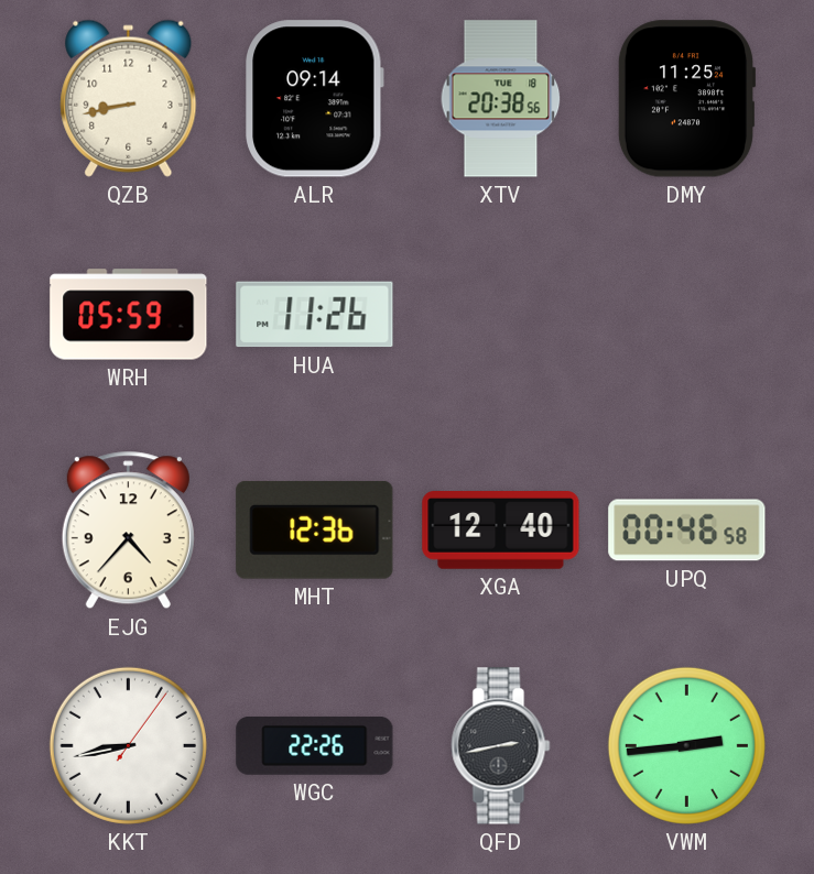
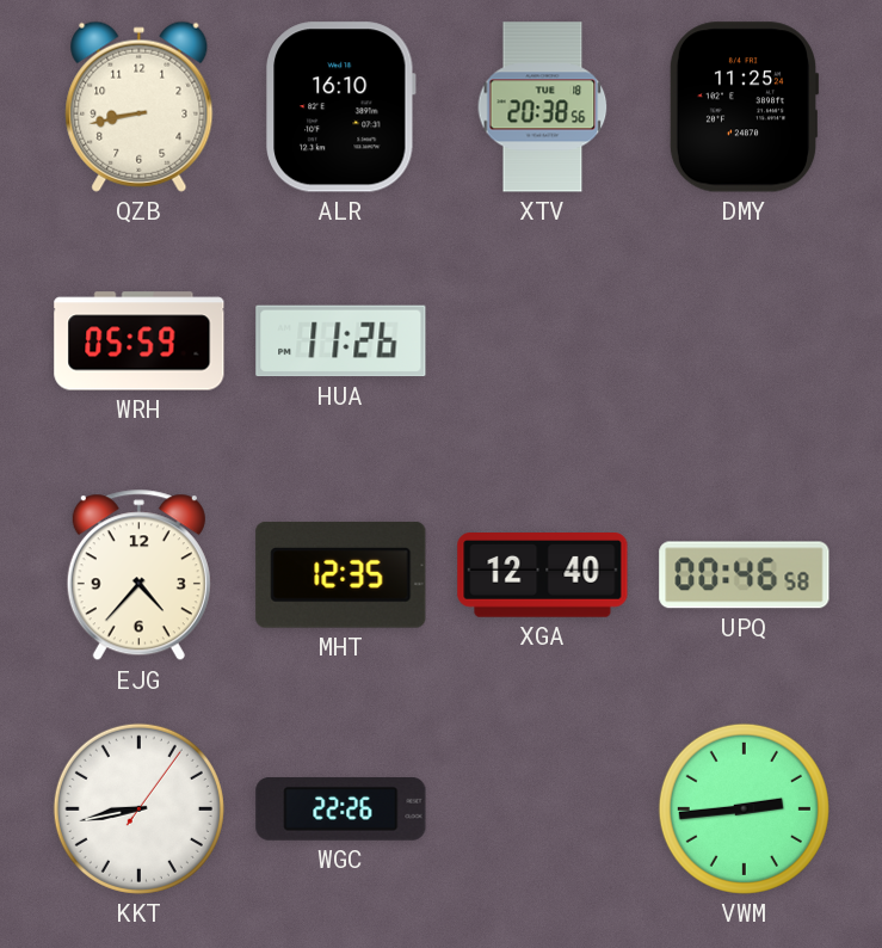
ALR: 09:14 -> 16:10 (341, 107)
MHT: 12:36 -> 12:35 (341, 574)
QFD: 2:43 -> none (501, 746)
